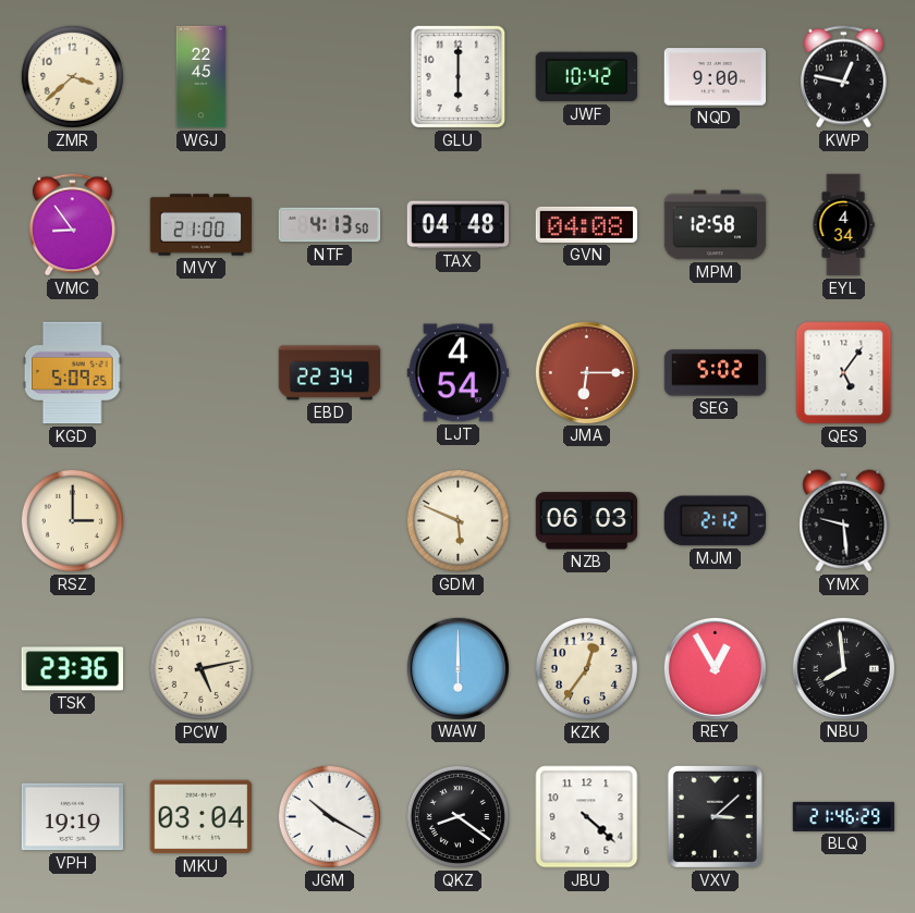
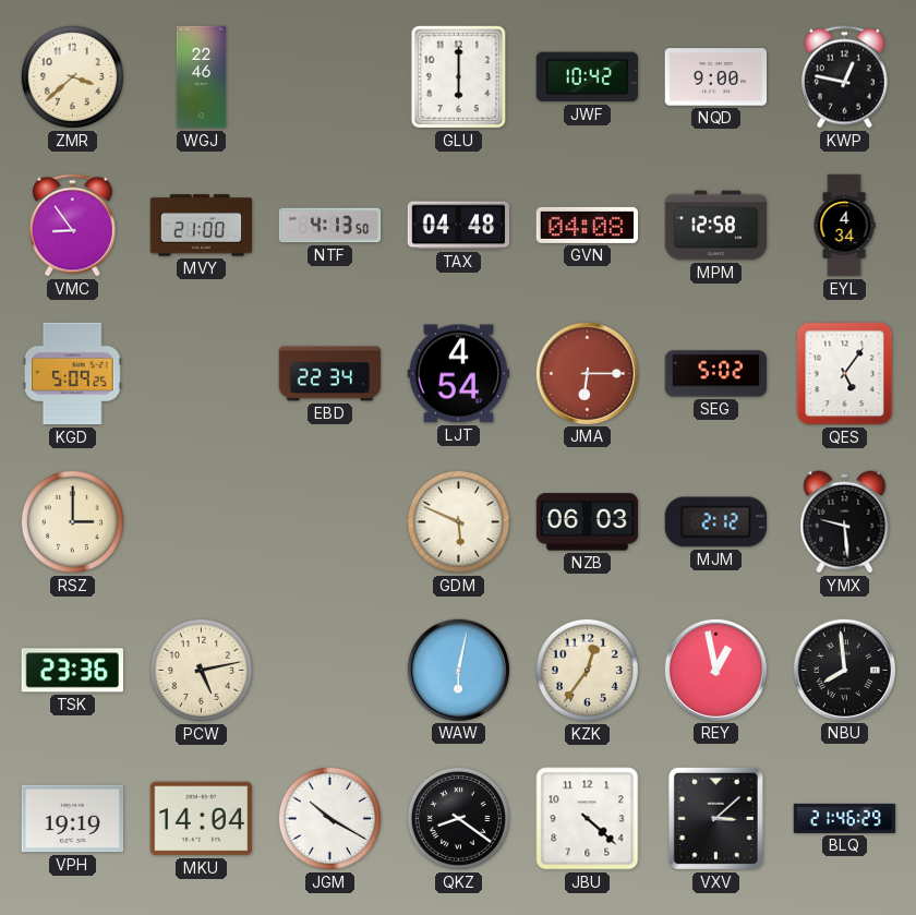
WGJ: 22:45 -> 22:46 (202, 77)
WAW: 6:00 -> 6:02 (458, 670)
REY: 12:55 -> 12:58 (715, 670)
MKU: 03:04 -> 14:04 (202, 819)
